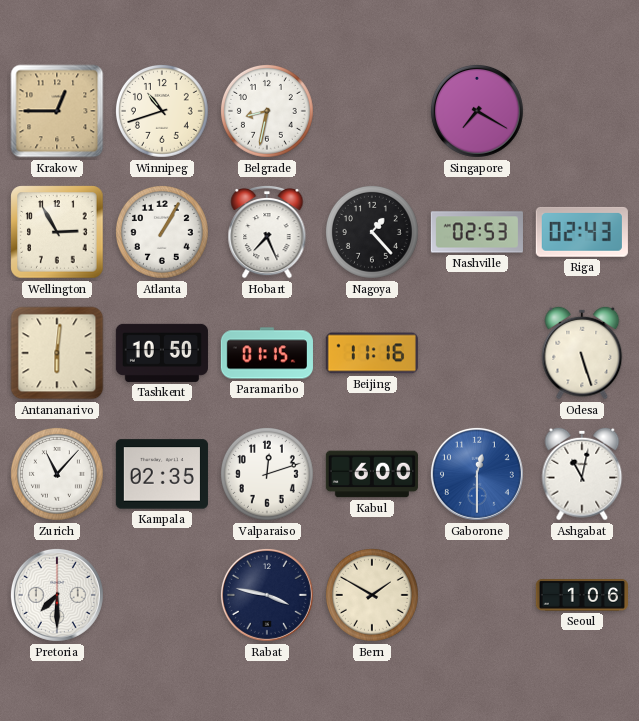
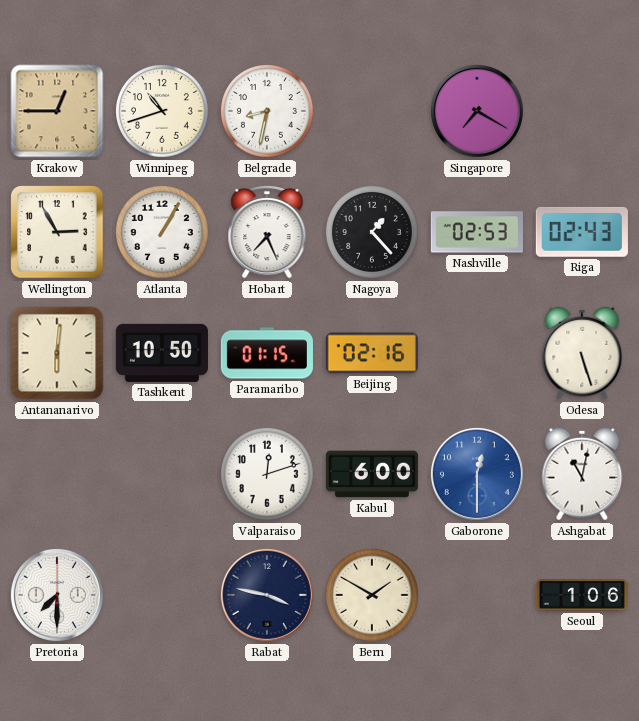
Beijing: 11:16 -> 02:16 (372, 353)
Zurich: 11:07 -> none (57, 474)
Kampala: 02:35 -> none (162, 474)
